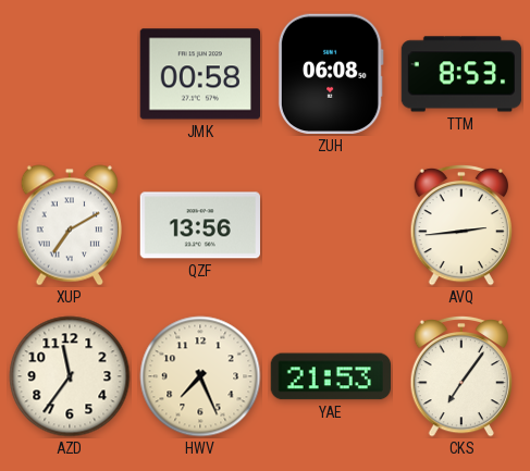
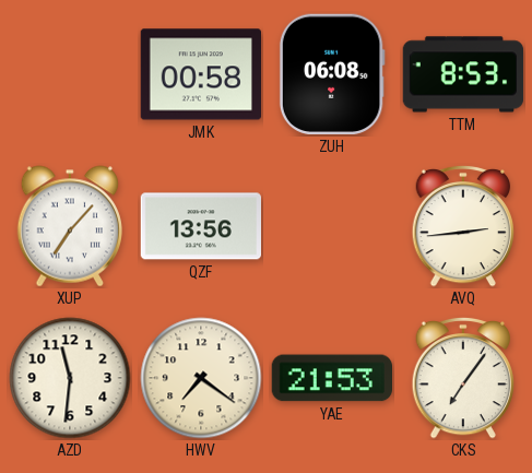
XUP: 7:10 -> 7:07 (69, 226)
AZD: 11:36 -> 11:31 (70, 378)
HWV: 7:26 -> 7:21 (201, 378)
